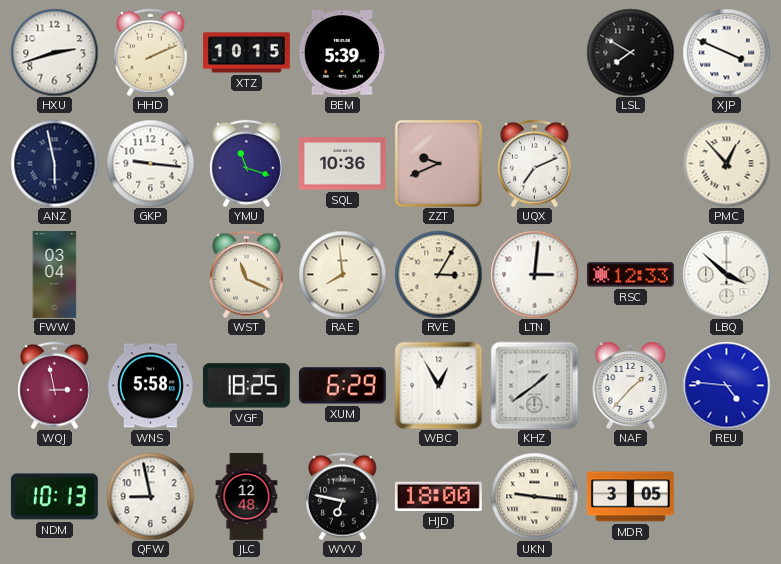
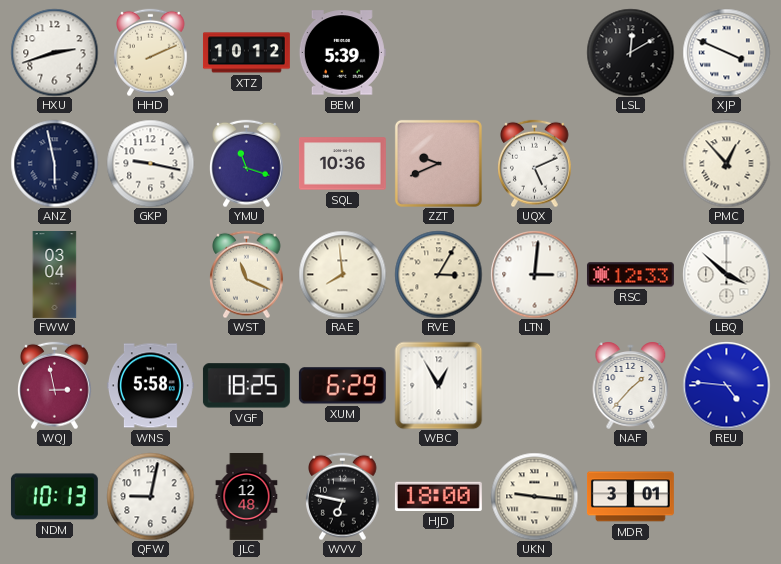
XTZ: 10:15 -> 10:12 (246, 53)
LSL: 7:50 -> 12:10 (630, 52)
GKP: 9:16 -> 9:17 (150, 163)
UQX: 7:11 -> 5:11 (535, 163)
KHZ: 1:39 -> none (534, 385)
QFW: 8:58 -> 9:02 (150, 496)
MDR: 3:05 -> 3:01 (630, 497)
